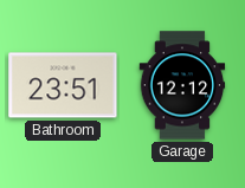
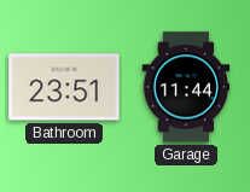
Garage: 12:12 -> 11:44 (186, 87)
